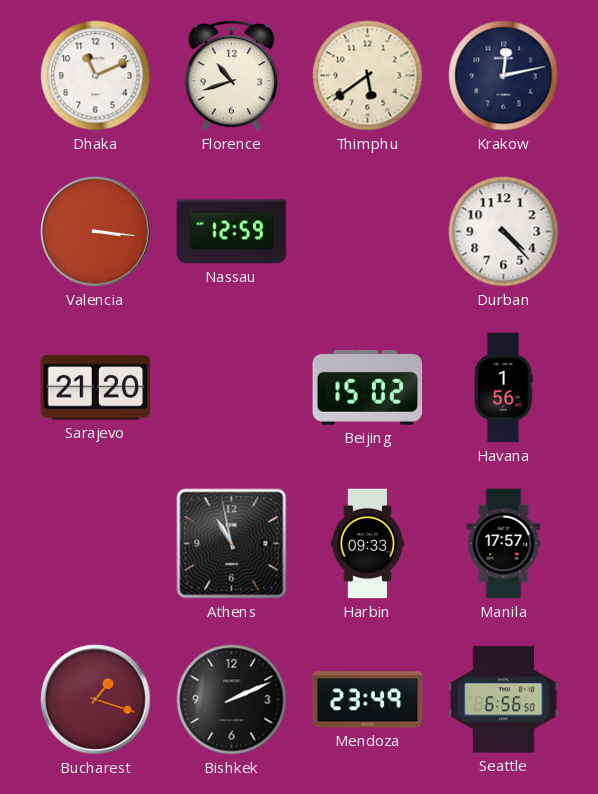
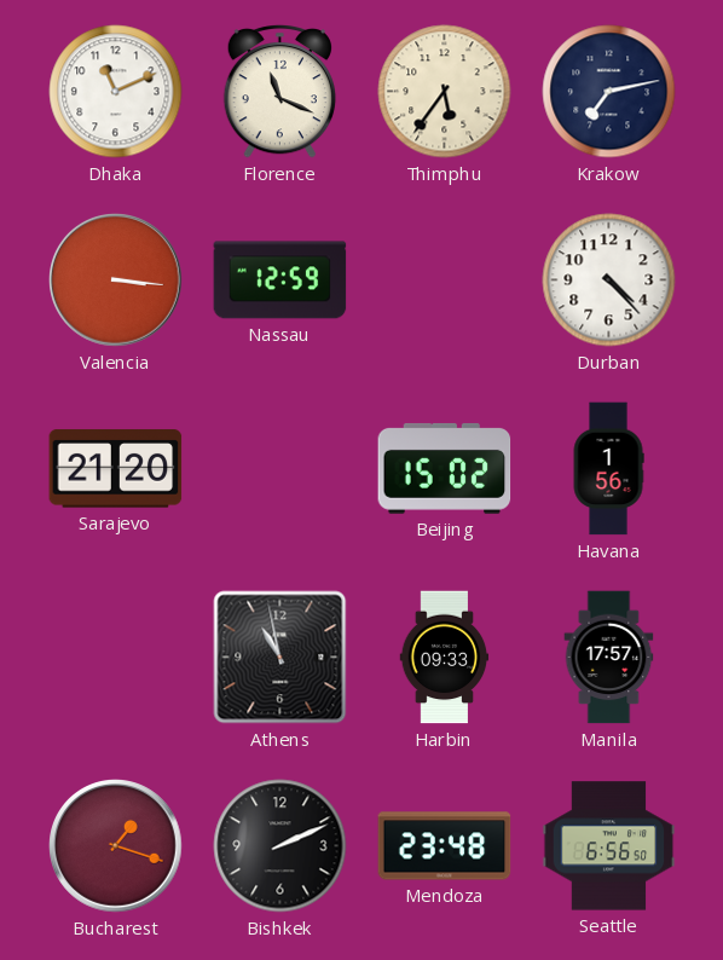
Florence: 10:42 -> 11:19 (279, 92)
Thimphu: 5:39 -> 5:36 (445, 92)
Krakow: 12:13 -> 7:13 (609, 92)
Mendoza: 23:49 -> 23:48 (445, 846)
